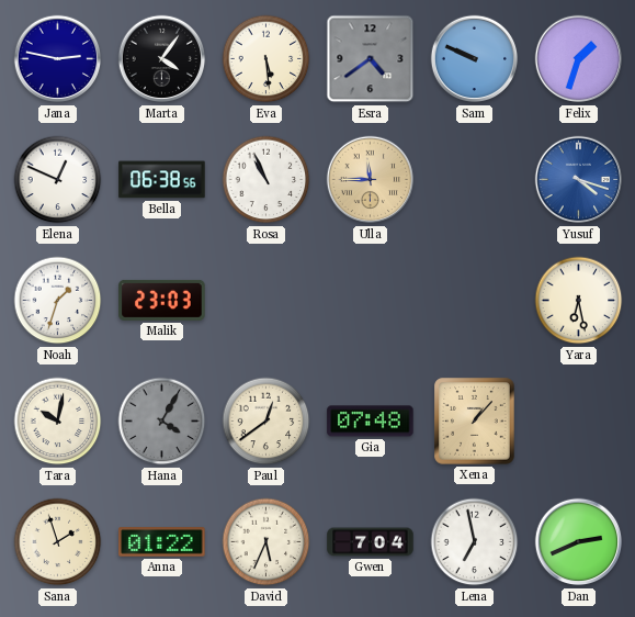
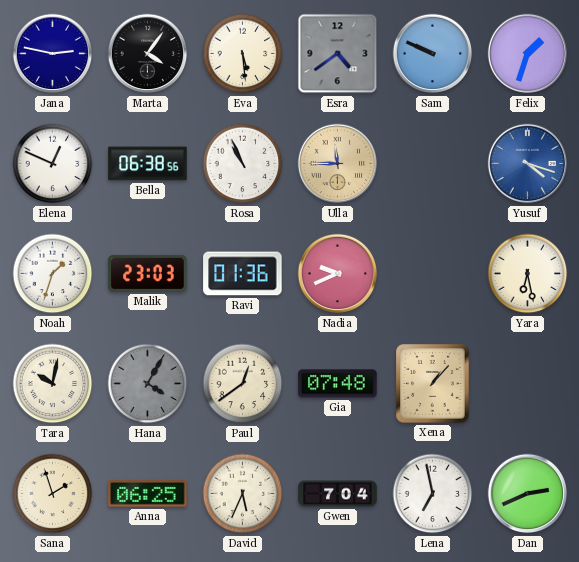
Ravi: none -> 01:36 (243, 274)
Nadia: none -> 9:41 (338, 274)
Anna: 01:22 -> 06:25 (148, 494)
